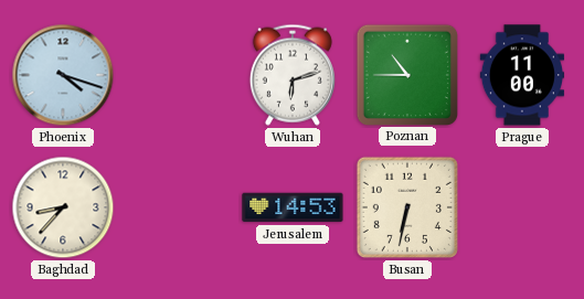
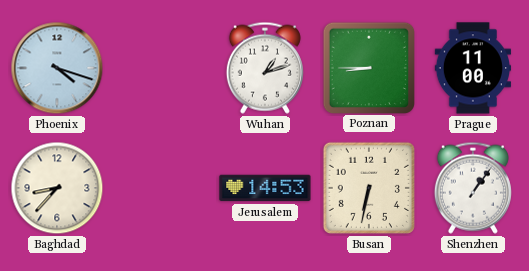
Wuhan: 6:12 -> 1:12 (265, 68)
Poznan: 10:45 -> 8:45 (368, 67)
Shenzhen: none -> 1:06 (473, 188)
